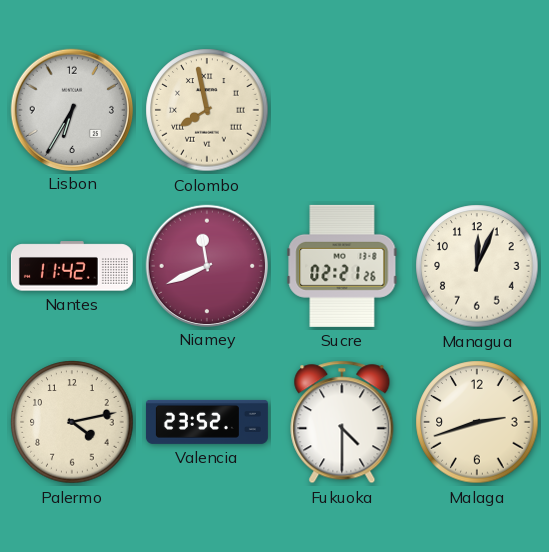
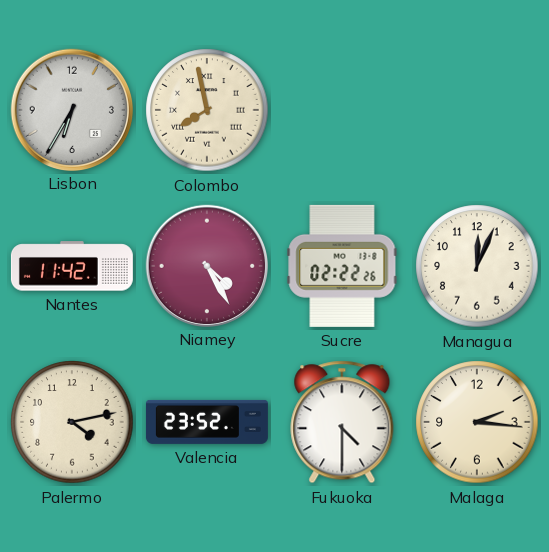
Niamey: 11:41 -> 4:25 (206, 265)
Sucre: 02:21 -> 02:22 (342, 266)
Malaga: 2:42 -> 2:16 (477, 422)
